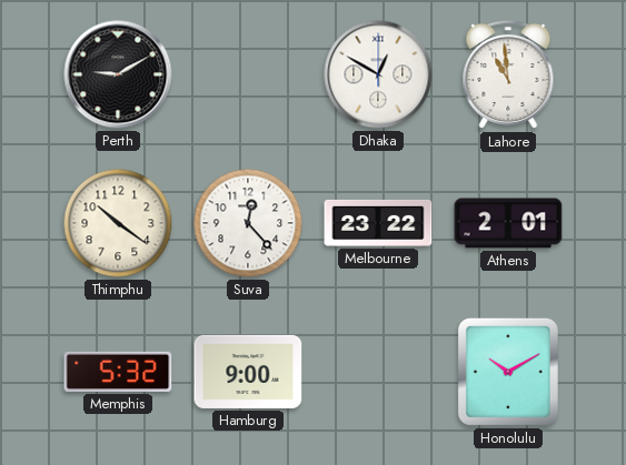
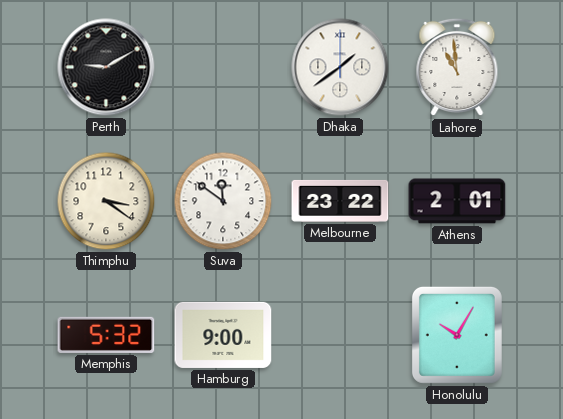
Dhaka: 12:50 -> 1:39 (340, 67)
Thimphu: 10:21 -> 3:21 (106, 201)
Suva: 12:23 -> 11:51 (223, 201)
Honolulu: 10:10 -> 10:05 (457, 335)
